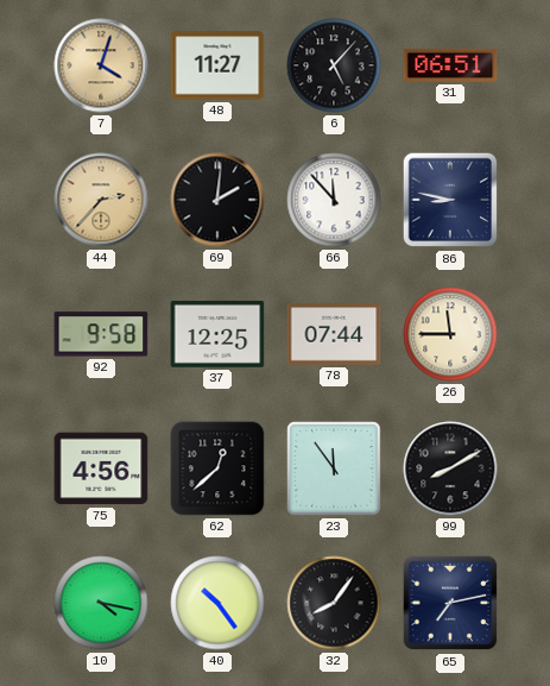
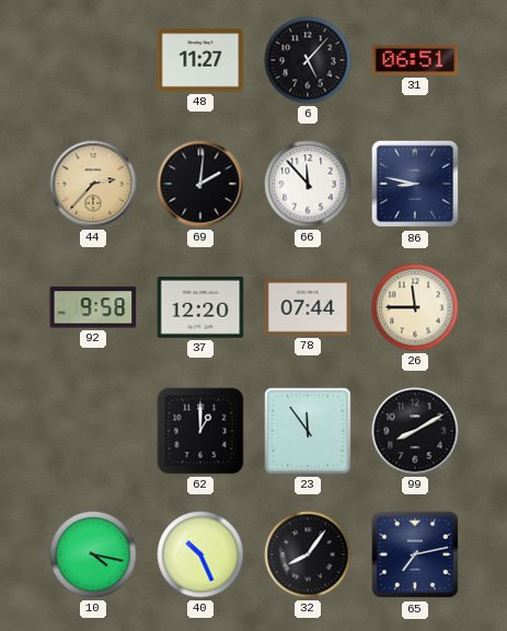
7: 4:03 -> none (101, 65)
37: 12:25 -> 12:20 (200, 307)
75: 4:56 -> none (101, 468)
62: 12:38 -> 1:00 (200, 431)
40: 10:24 -> 10:26 (200, 554)
